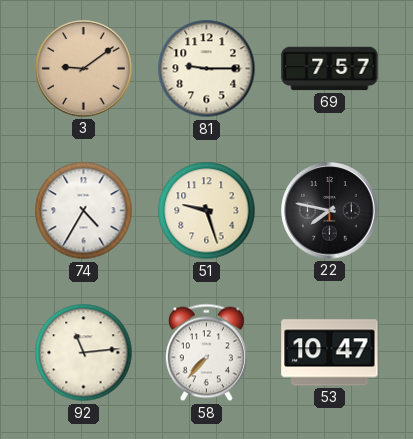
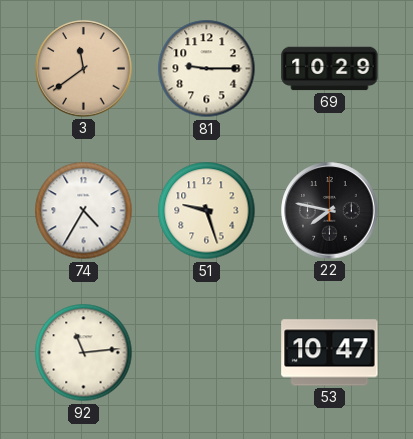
3: 9:09 -> 11:39 (84, 69)
69: 7:57 -> 10:29 (330, 69)
58: 7:37 -> none (206, 353)
